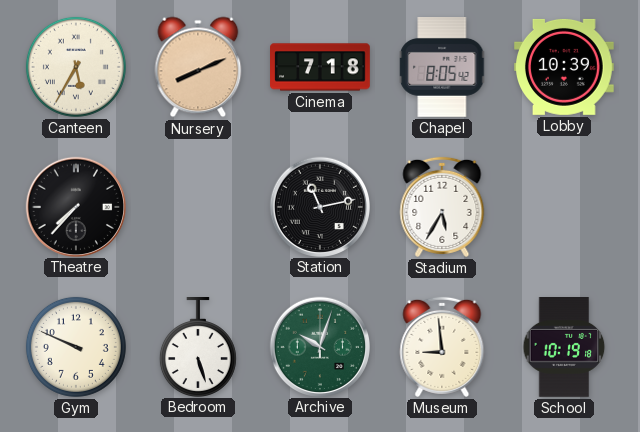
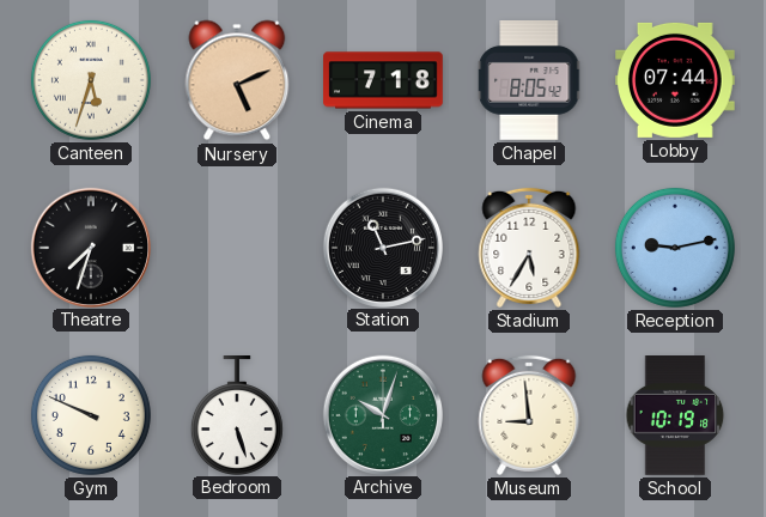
Canteen: 5:35 -> 5:33 (91, 80)
Nursery: 8:11 -> 5:11 (237, 80)
Lobby: 10:39 -> 07:44 (676, 80)
Theatre: 7:37 -> 7:33 (90, 247)
Reception: none -> 9:13 (675, 248)
